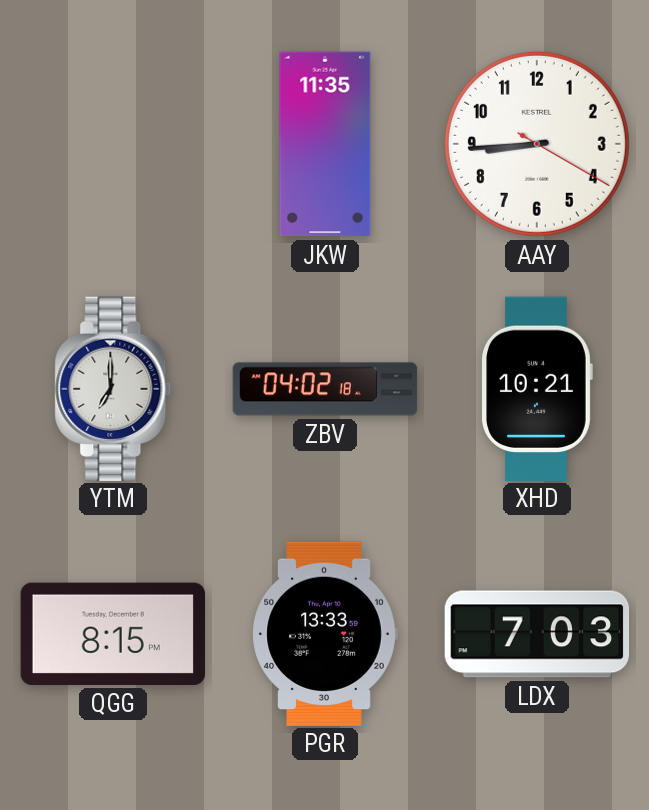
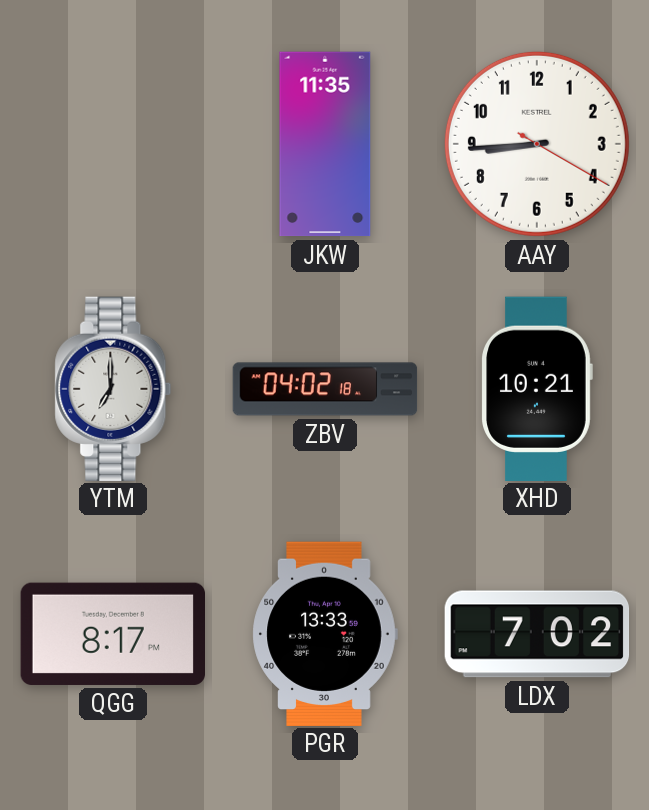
QGG: 8:15 -> 8:17 (112, 634)
LDX: 7:03 -> 7:02 (537, 634)
